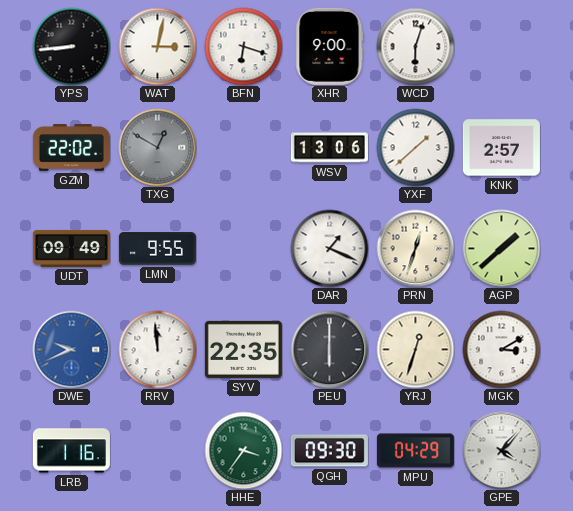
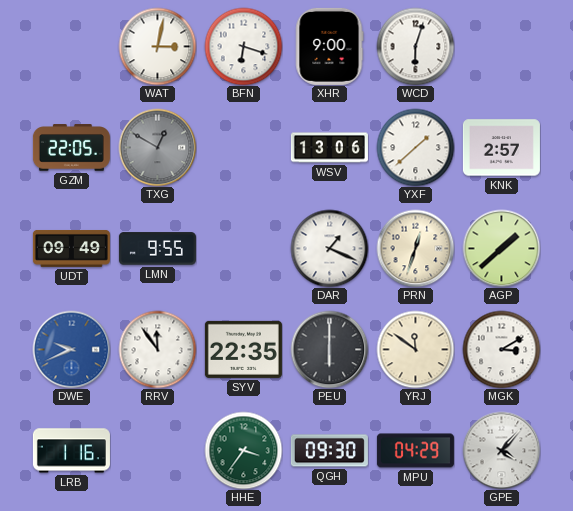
YPS: 8:44 -> none (71, 46)
GZM: 22:02 -> 22:05 (71, 148)
RRV: 11:59 -> 11:54 (157, 349)
YRJ: 12:33 -> 11:51 (415, 349)
